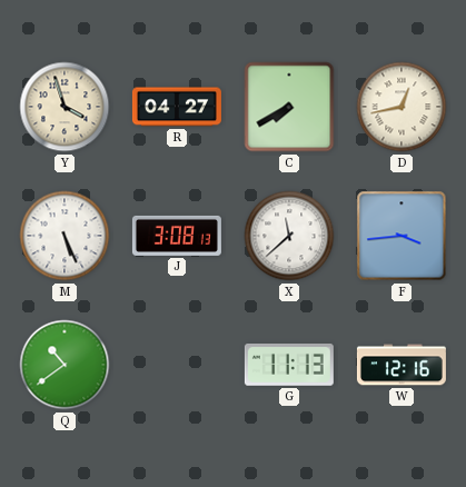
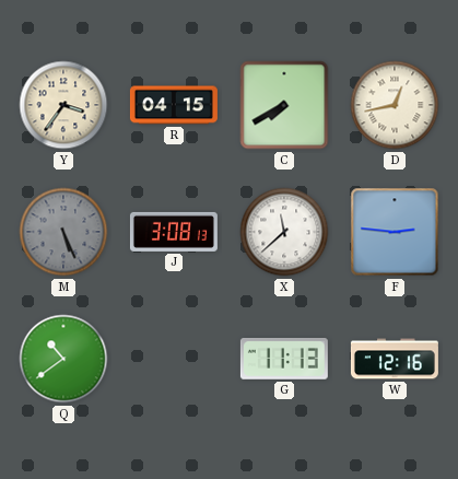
Y: 3:57 -> 3:36 (63, 105)
R: 04:27 -> 04:15 (174, 105)
M dial: white -> grey (63, 232)
F: 3:44 -> 2:46 (395, 232)
